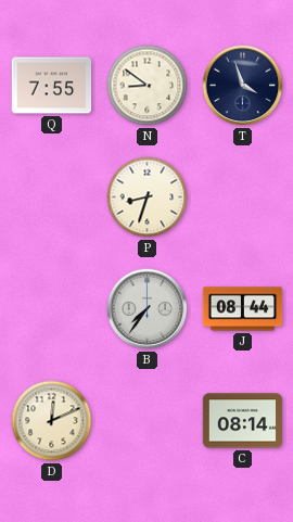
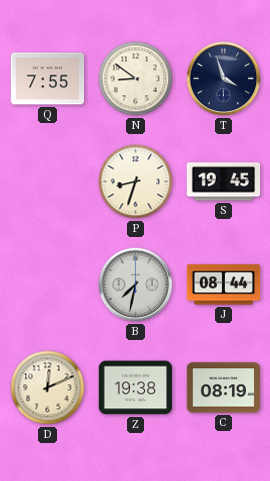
S: none -> 19:45 (224, 182)
B: 7:36 -> 7:32 (136, 285)
Z: none -> 19:38 (136, 388)
C: 08:14 -> 08:19 (224, 388)
